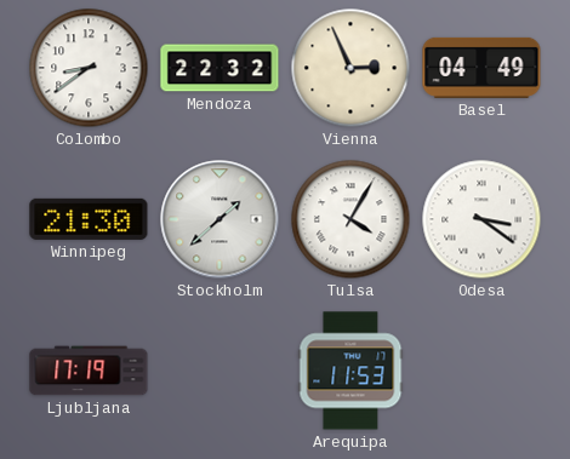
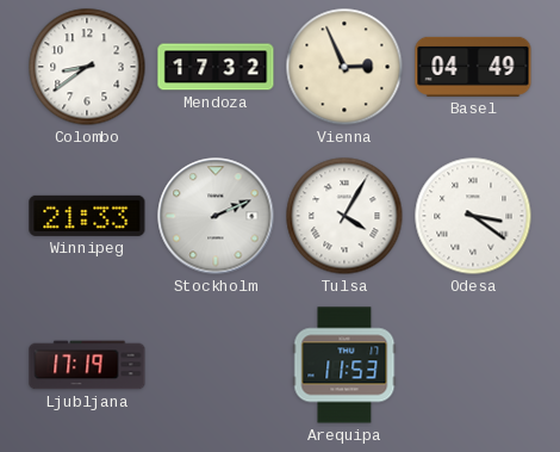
Mendoza: 22:32 -> 17:32 (216, 67)
Winnipeg: 21:30 -> 21:33 (87, 216)
Stockholm: 1:38 -> 2:11 (216, 216)
